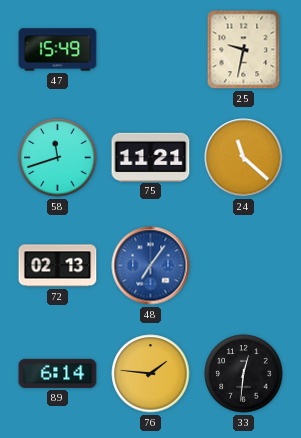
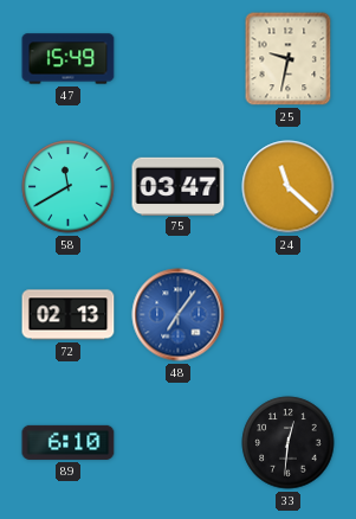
58: 11:42 -> 11:40 (69, 187)
75: 11:21 -> 03:47 (179, 186)
89: 6:14 -> 6:10 (69, 442)
76: 1:46 -> none (151, 374)
